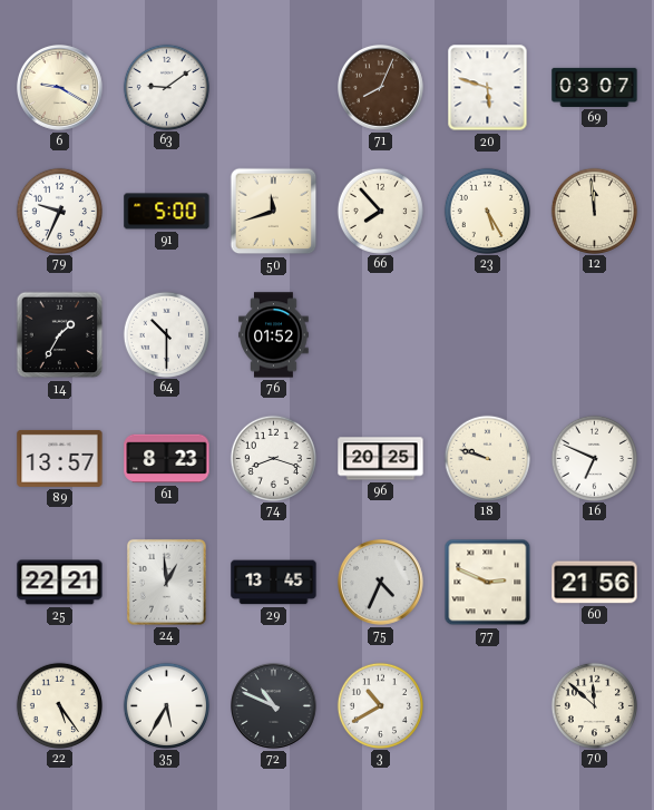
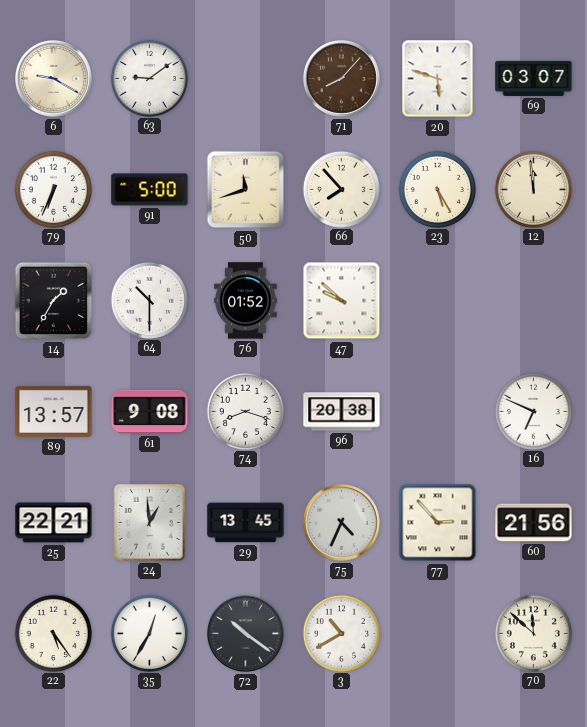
71: 8:04 -> 8:07 (342, 79)
79: 9:34 -> 6:34 (53, 189)
47: none -> 9:52 (342, 301)
61: 8:23 -> 9:08 (150, 412)
96: 20:25 -> 20:38 (342, 412)
18: 9:48 -> none (487, 458)
77: 2:49 -> 2:53 (438, 523)
35: 5:35 -> 12:35 (149, 633)
72: 10:49 -> 10:21 (246, 634)
